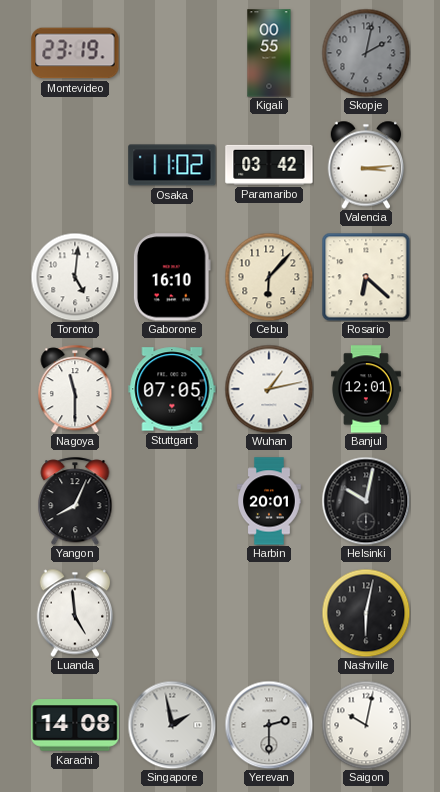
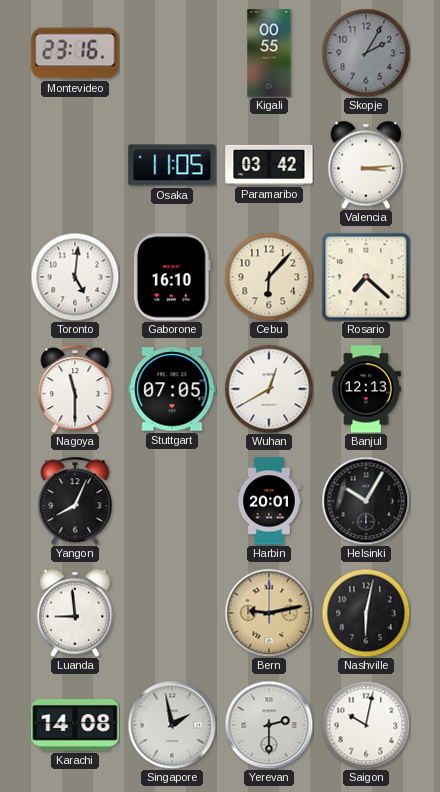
Montevideo: 23:19 -> 23:16 (75, 53)
Skopje: 2:02 -> 2:05 (366, 53)
Osaka: 11:02 -> 11:05 (172, 165)
Rosario: 6:22 -> 7:22 (366, 277)
Wuhan: 1:13 -> 12:40 (269, 389)
Banjul: 12:01 -> 12:13 (367, 389)
Helsinki: 10:02 -> 10:05 (366, 501)
Luanda: 4:59 -> 8:59 (75, 613)
Bern: none -> 9:13 (269, 613)
